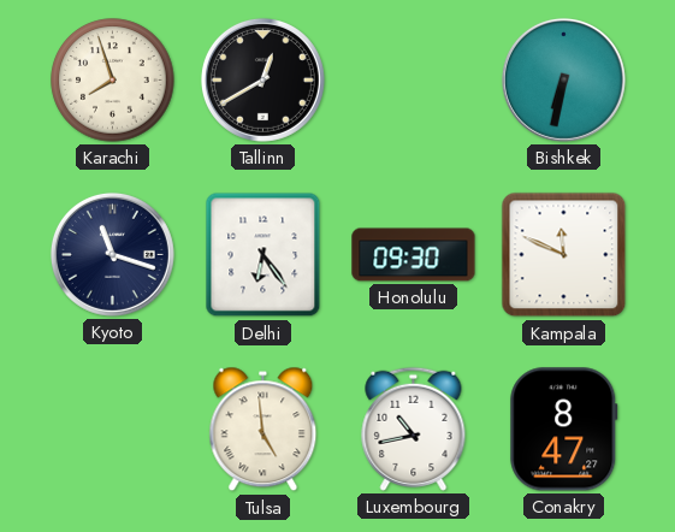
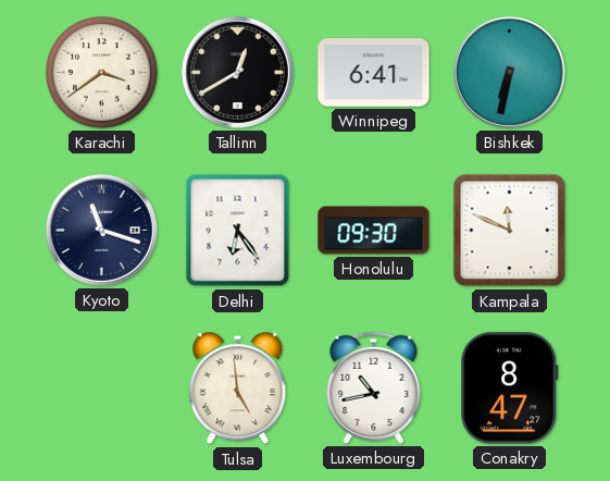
Karachi: 7:57 -> 3:39 (102, 73)
Winnipeg: none -> 6:41 (374, 73)
